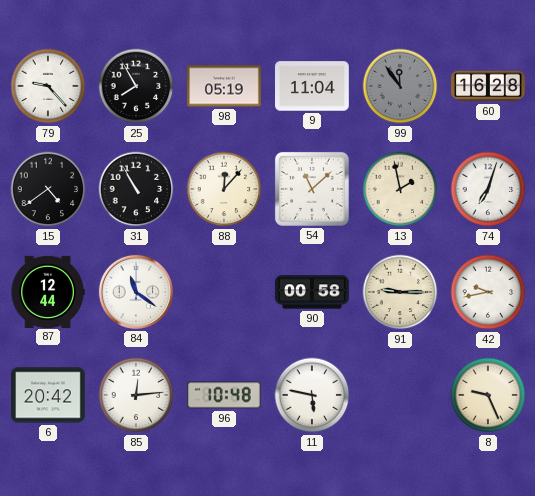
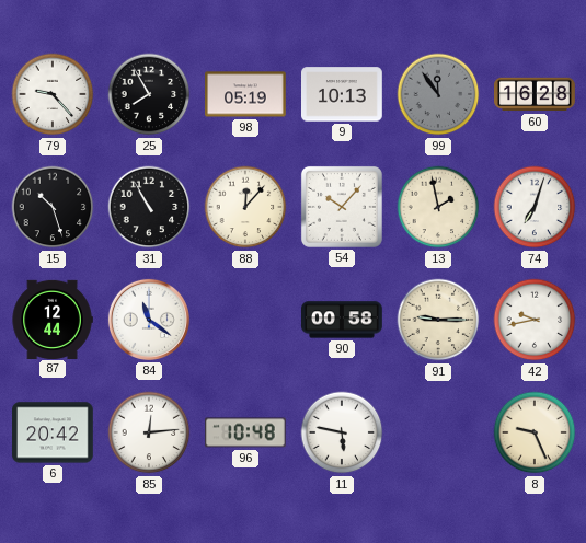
9: 11:04 -> 10:13 (343, 94)
15: 4:39 -> 10:27 (53, 207)
54: 11:08 -> 10:07 (342, 207)
